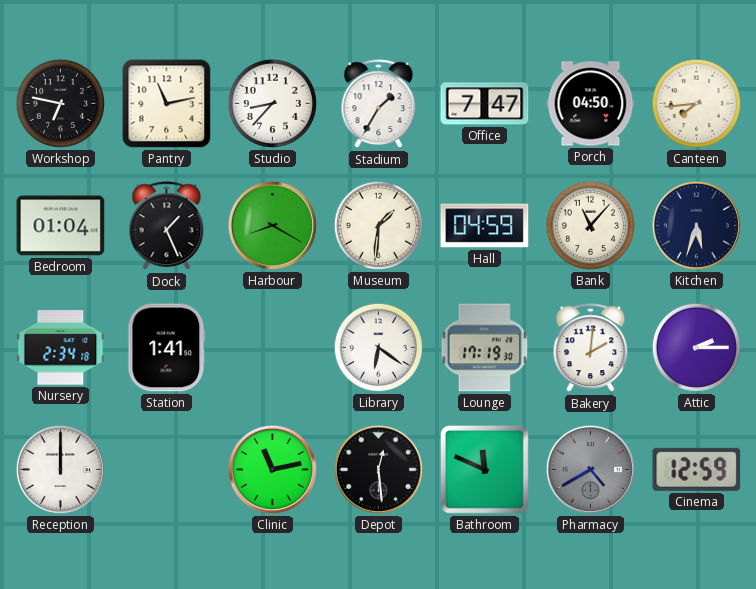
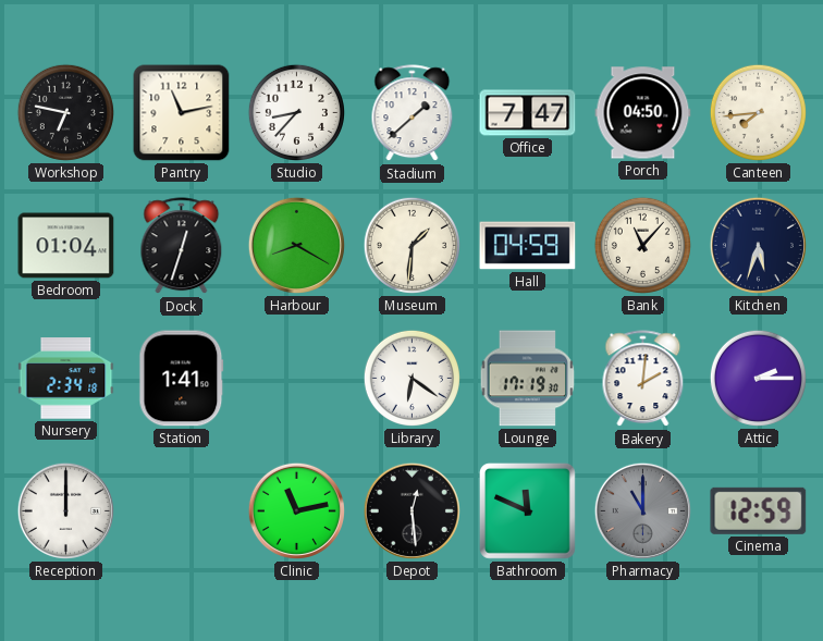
Stadium: 1:35 -> 1:38 (413, 113)
Dock: 1:26 -> 12:33 (182, 246)
Pharmacy: 4:40 -> 11:00 (642, 510)
